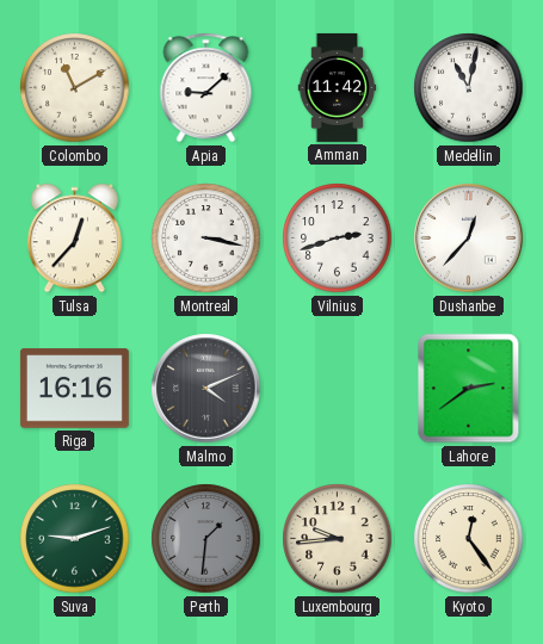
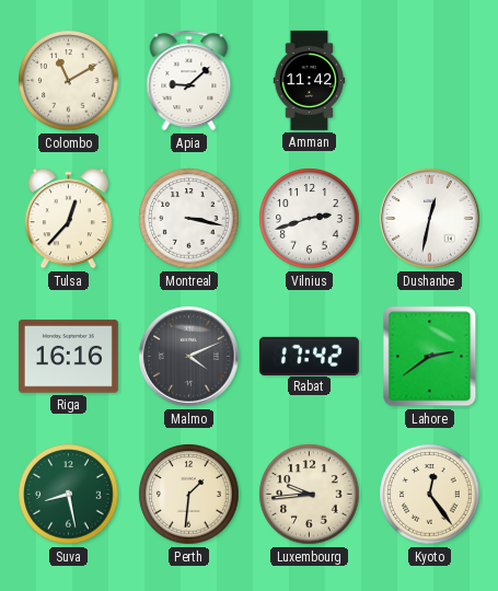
Medellin: 11:02 -> none (469, 88)
Dushanbe: 12:37 -> 12:32 (430, 219)
Rabat: none -> 17:42 (309, 356)
Suva: 9:12 -> 8:28 (69, 495)
Perth dial: grey -> cream (189, 495)
